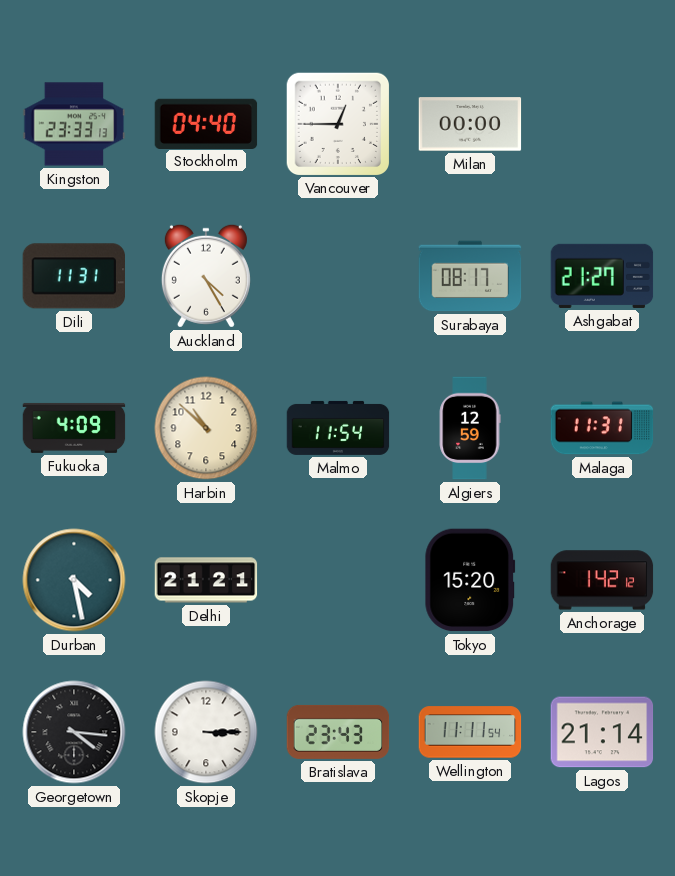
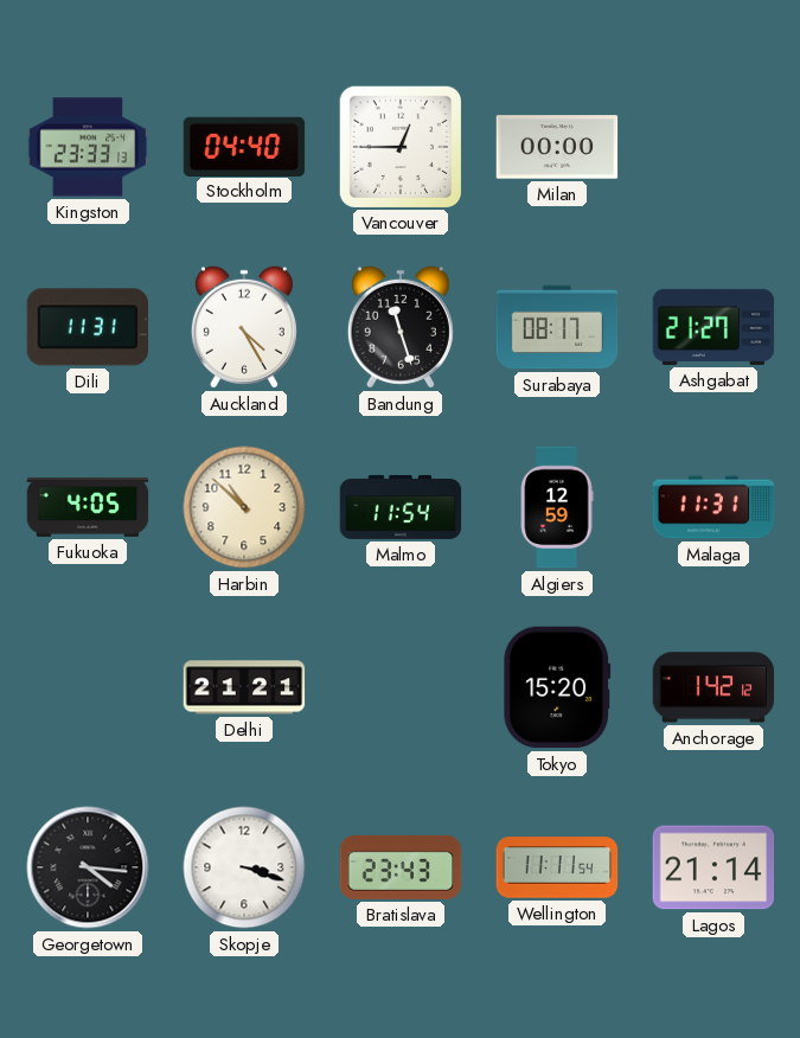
Bandung: none -> 11:27 (401, 327)
Fukuoka: 4:09 -> 4:05 (88, 507)
Durban: 4:28 -> none (74, 580)
Skopje: 3:15 -> 3:18 (244, 867)
